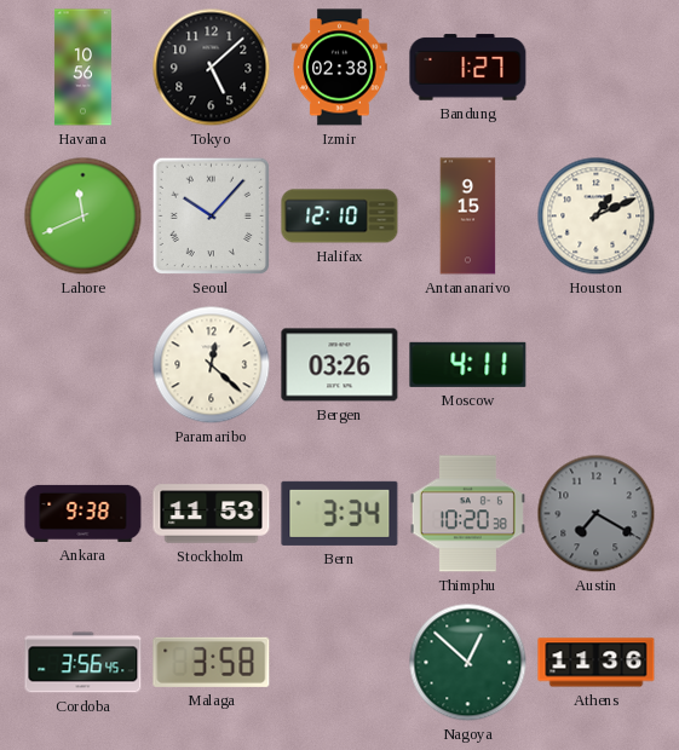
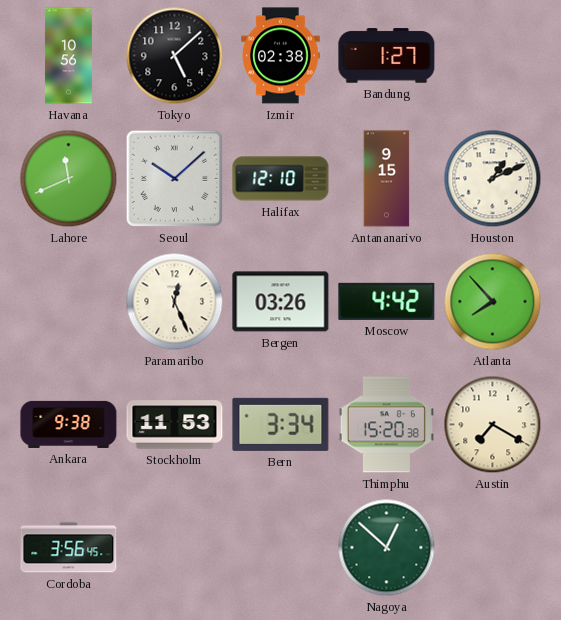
Seoul: 10:07 -> 10:08 (175, 179)
Paramaribo: 12:22 -> 12:26 (175, 302)
Moscow: 4:11 -> 4:42 (387, 301)
Atlanta: none -> 7:53 (493, 302)
Thimphu: 10:20 -> 15:20 (386, 425)
Austin dial: grey -> cream (493, 425)
Malaga: 3:58 -> none (212, 662)
Athens: 11:36 -> none (597, 663)
